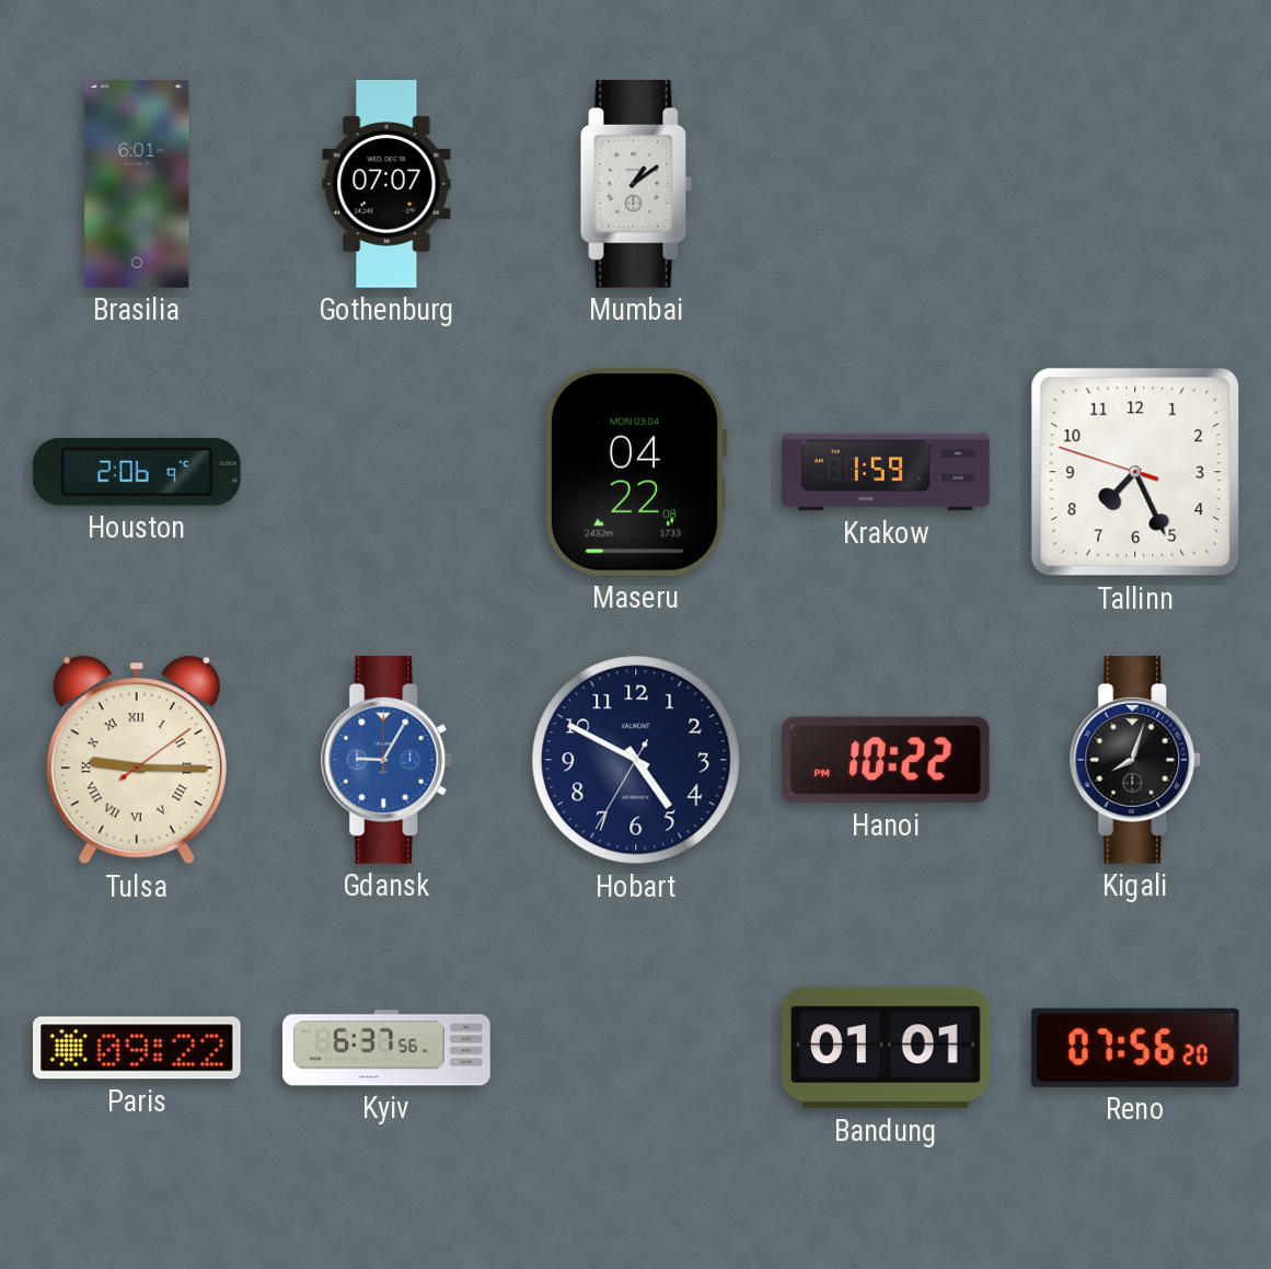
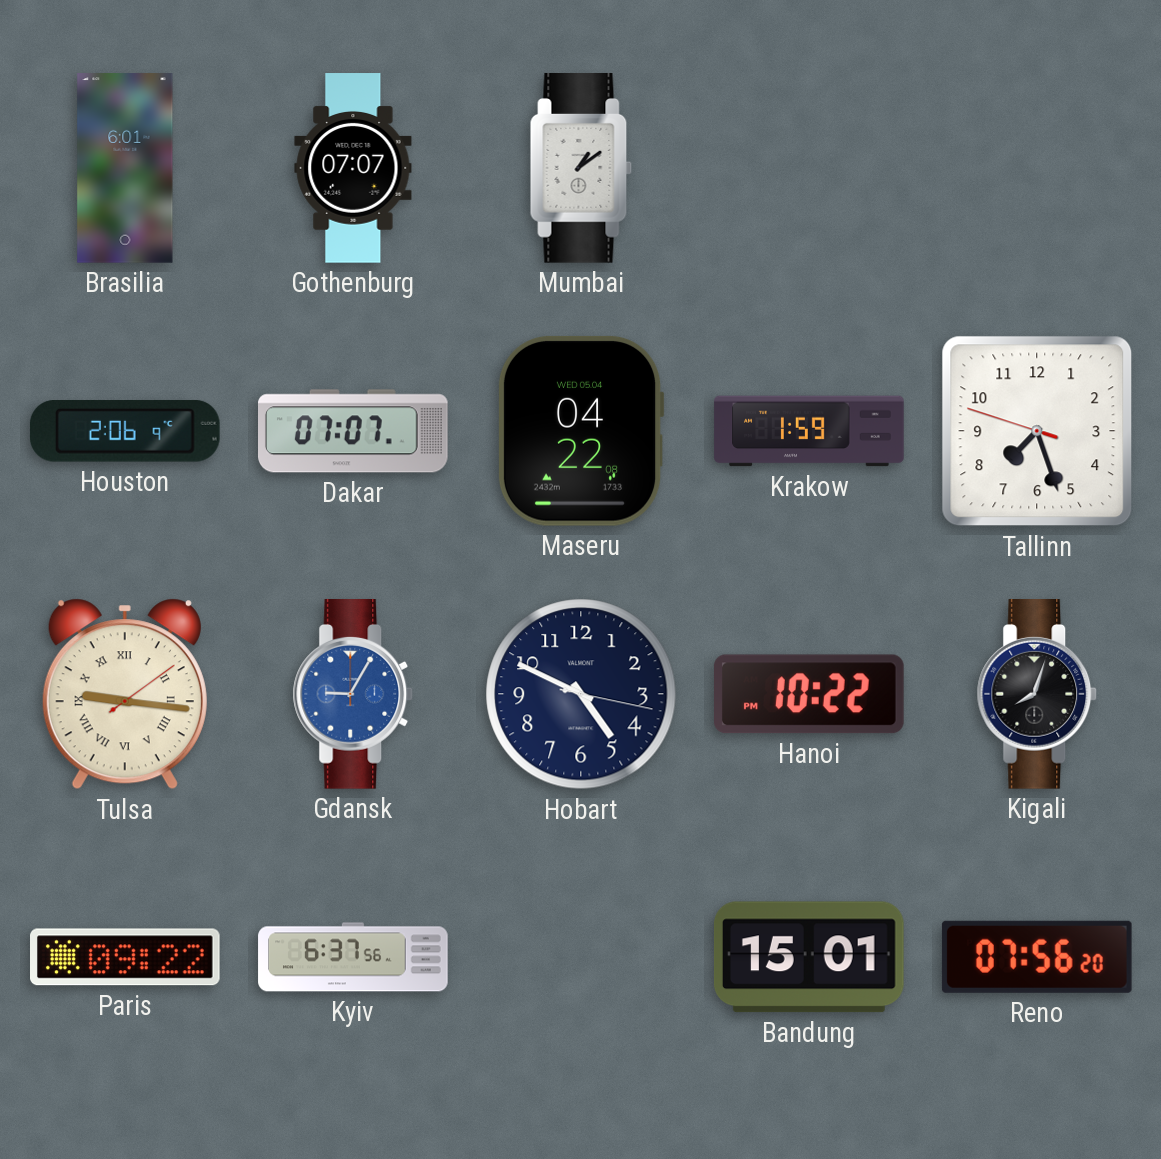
Dakar: none -> 07:07 (354, 431)
Maseru date: MON 03.04 -> WED 05.04 (581, 431)
Tallinn: 7:25 -> 7:26 (1037, 431)
Tulsa: 9:15 -> 9:16 (125, 694)
Hobart: 4:49:35 -> 4:49:17 (581, 694)
Bandung: 01:01 -> 15:01 (809, 957)
